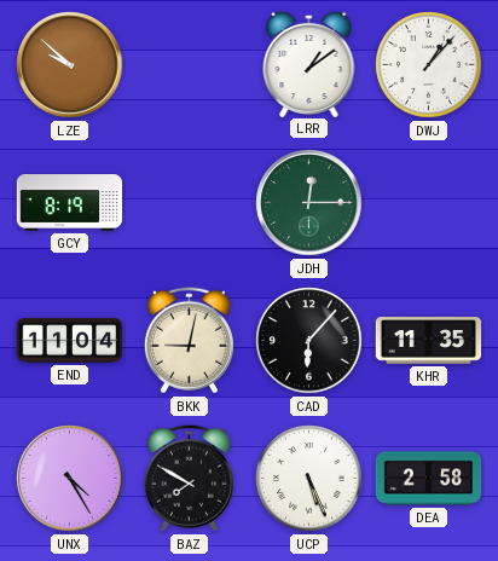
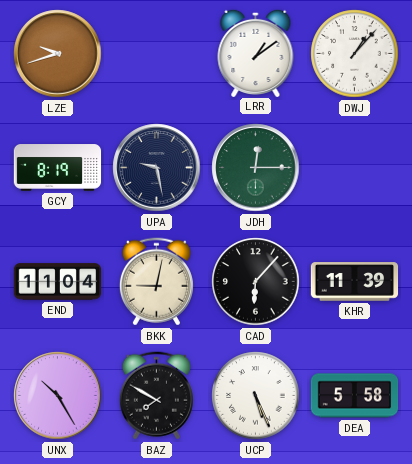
LZE: 9:52 -> 9:42 (58, 54)
UPA: none -> 9:28 (157, 168)
KHR: 11:35 -> 11:39 (355, 282)
UNX: 4:25 -> 10:25 (58, 396)
DEA: 2:58 -> 5:58 (355, 396)
